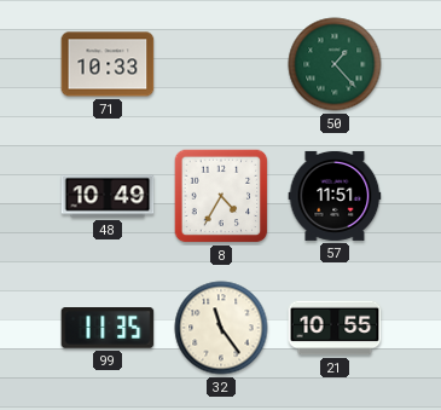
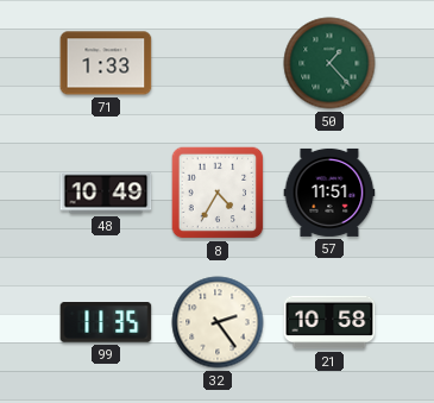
71: 10:33 -> 1:33 (106, 63)
32: 11:24 -> 2:24 (218, 322)
21: 10:55 -> 10:58 (329, 322)
